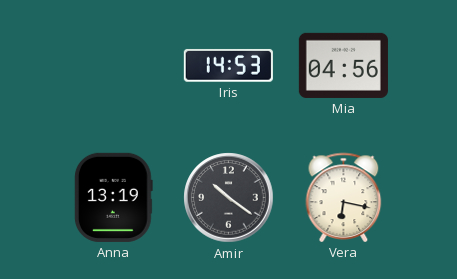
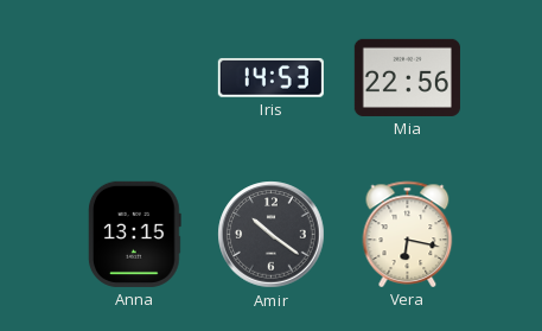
Mia: 04:56 -> 22:56 (407, 77)
Anna: 13:19 -> 13:15 (134, 234)
